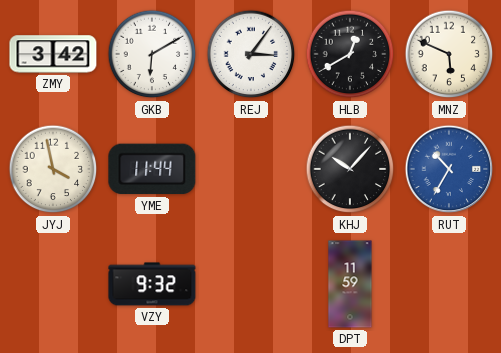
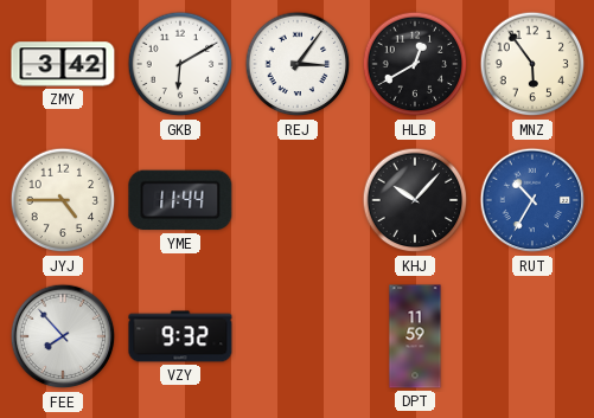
MNZ: 5:49 -> 5:54 (532, 64)
JYJ: 3:58 -> 4:45 (63, 200)
FEE: none -> 7:53 (63, 336)
